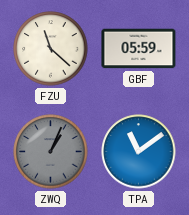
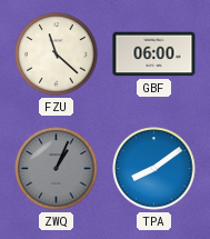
GBF: 05:59 -> 06:00 (154, 54)
TPA: 11:09 -> 8:09 (154, 169)
